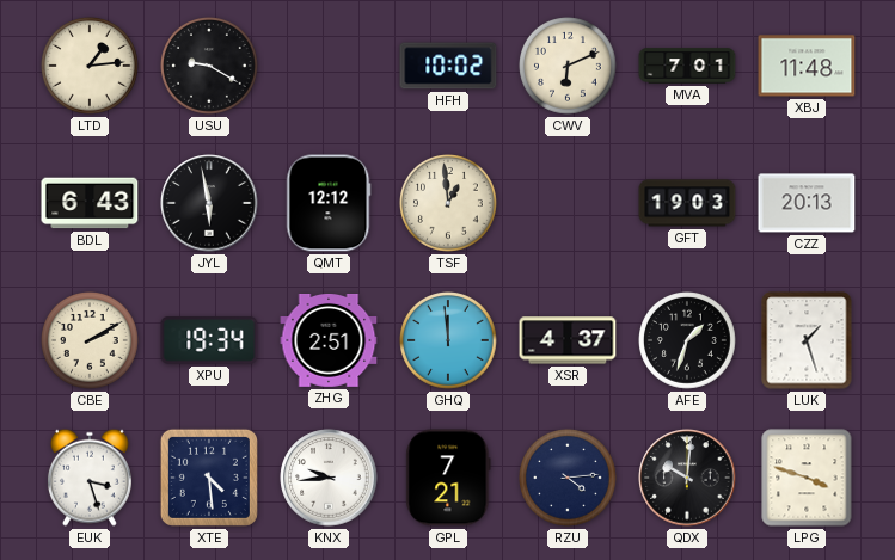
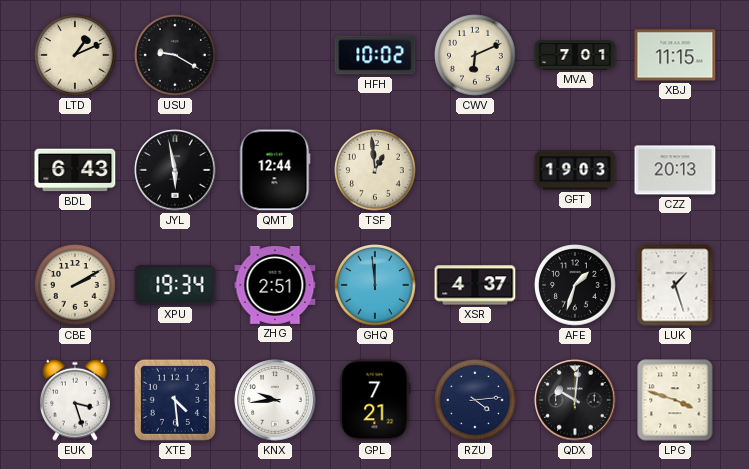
LTD: 1:14 -> 1:11 (76, 56)
XBJ: 11:48 -> 11:15 (675, 55)
QMT: 12:12 -> 12:44 (275, 170)
